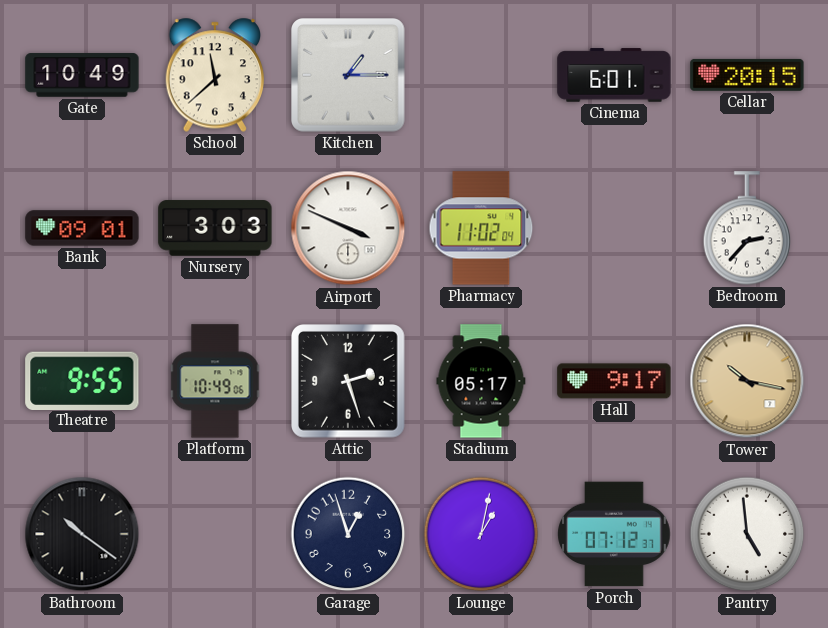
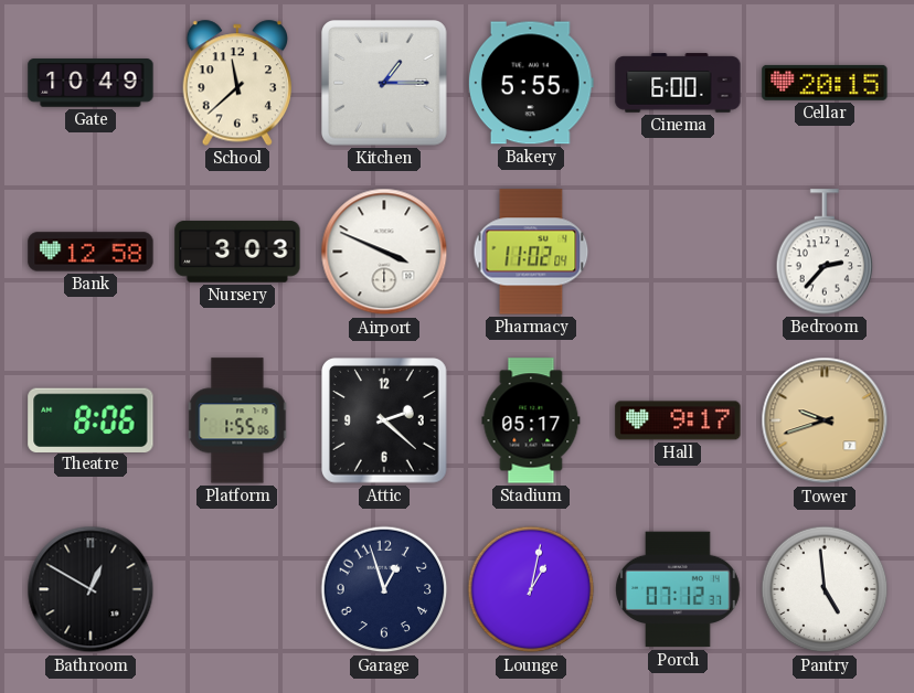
Bakery: none -> 5:55 (532, 83)
Cinema: 6:01 -> 6:00 (678, 83)
Bank: 09:01 -> 12:58 (91, 252)
Theatre: 9:55 -> 8:06 (91, 419)
Platform: 10:49 -> 1:55 (237, 420)
Attic: 2:27 -> 2:22 (385, 422)
Tower: 10:17 -> 9:42 (825, 420)
Bathroom: 10:21 -> 12:50 (91, 589)
